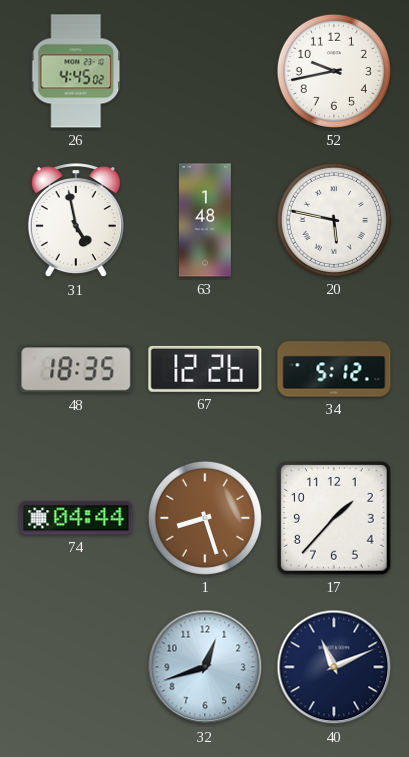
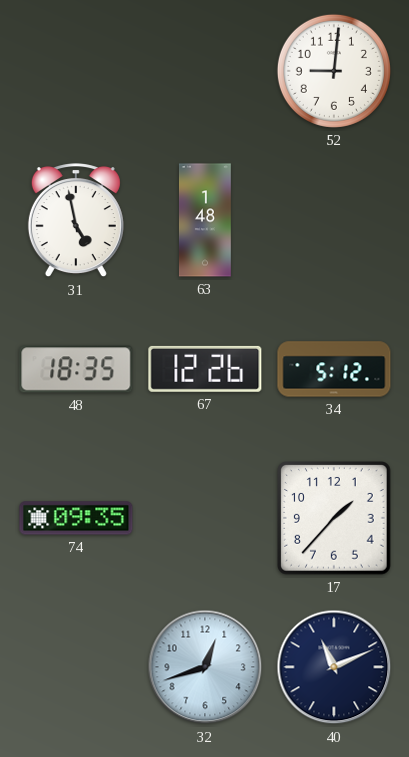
26: 4:45 -> none (76, 71)
52: 9:43 -> 9:01 (334, 71)
20: 5:47 -> none (334, 220)
74: 04:44 -> 09:35 (76, 518)
1: 8:27 -> none (205, 518)
